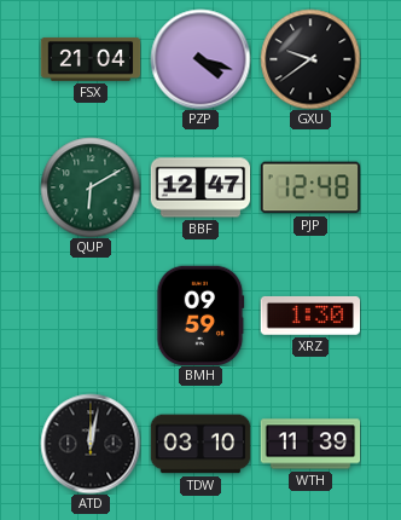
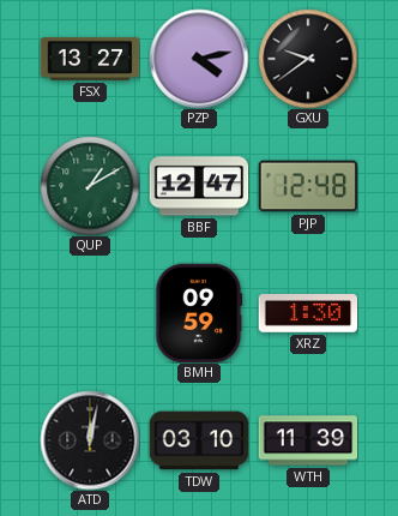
FSX: 21:04 -> 13:27 (90, 59)
PZP: 4:18 -> 4:13 (199, 59)
QUP: 6:10 -> 1:10 (90, 186)
